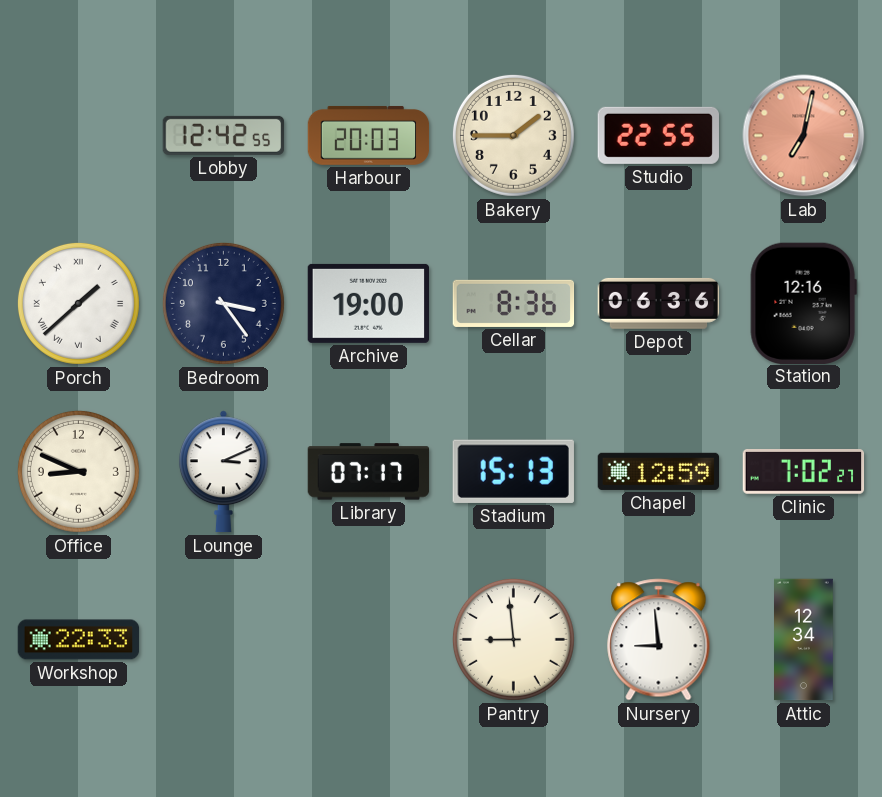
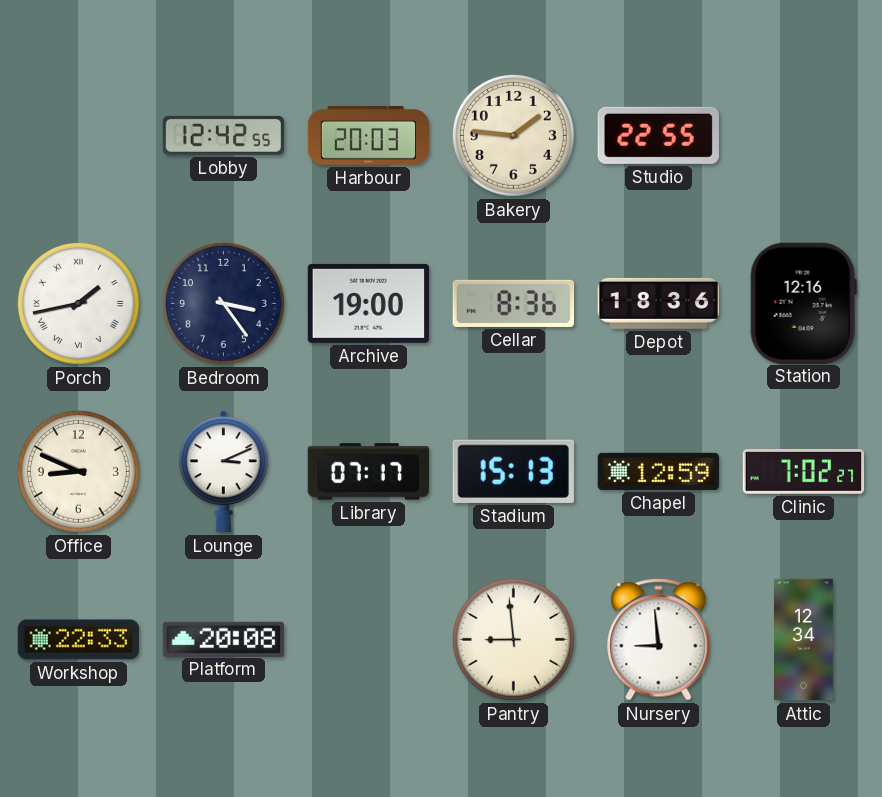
Bakery: 1:45 -> 1:46 (513, 135)
Lab: 7:02 -> none (804, 136)
Porch: 1:38 -> 1:43 (78, 303)
Depot: 06:36 -> 18:36 (659, 303)
Platform: none -> 20:08 (224, 639)
